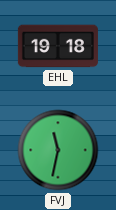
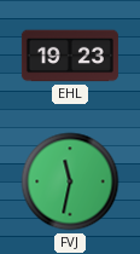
EHL: 19:18 -> 19:23 (70, 56)
